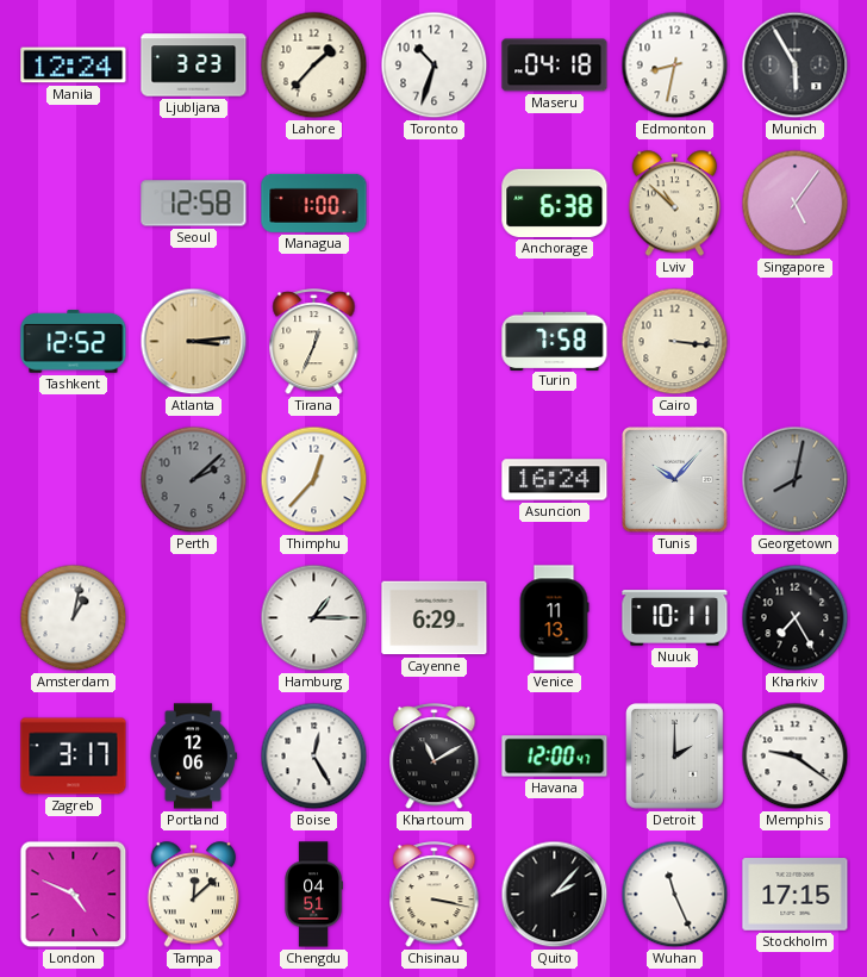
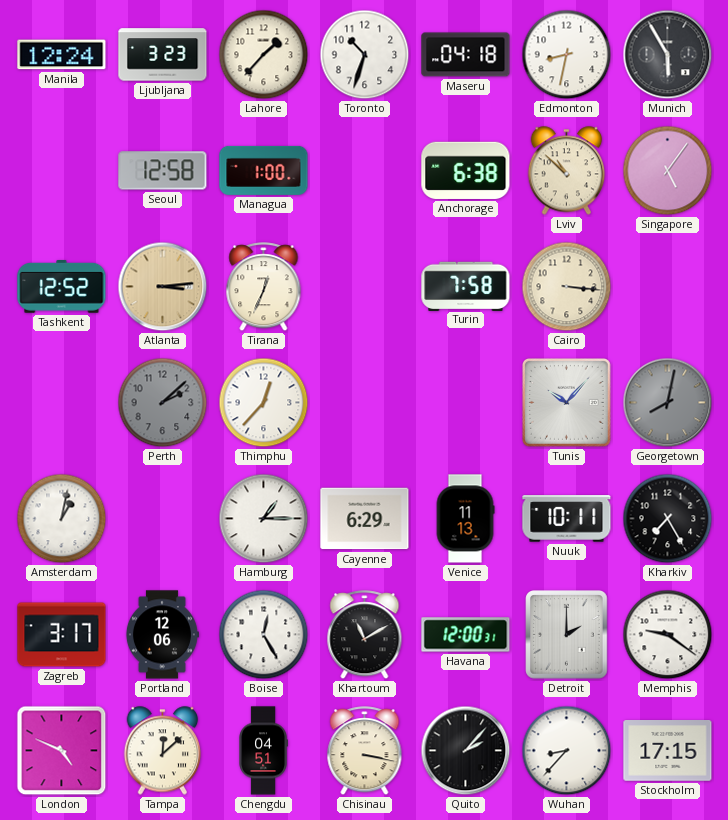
Asuncion: 16:24 -> none (555, 480)
Havana: 12:00:47 -> 12:00:31 (466, 635)
Wuhan: 11:26 -> 8:37 (567, 751)
